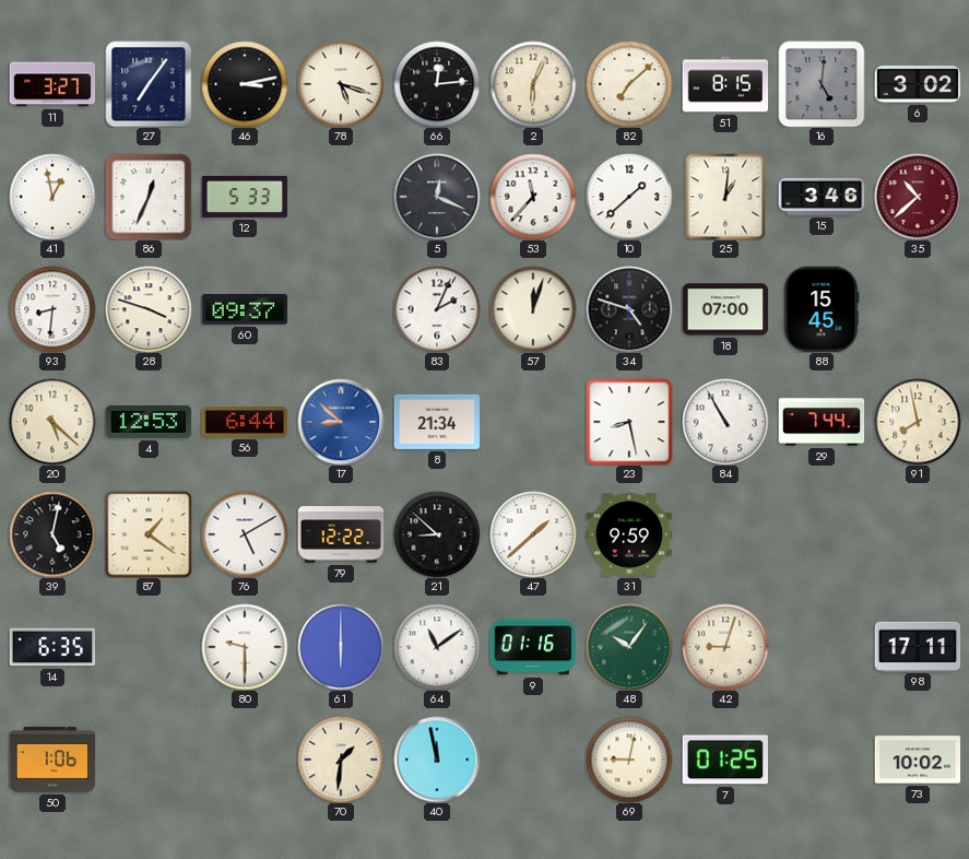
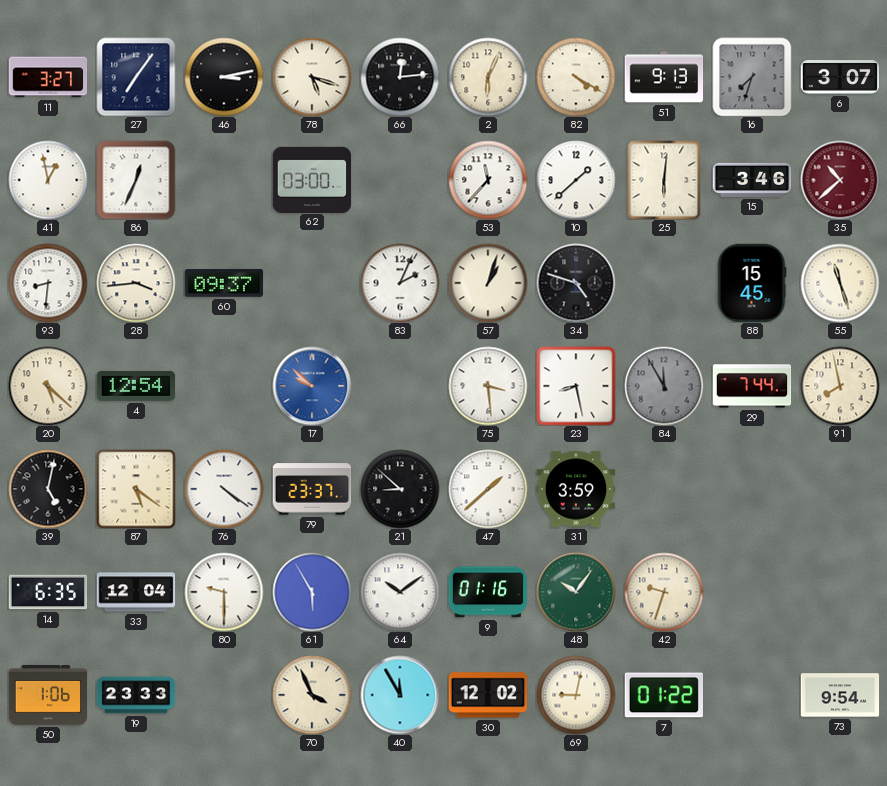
82: 7:08 -> 4:20 (576, 77)
51: 8:15 -> 9:13 (664, 77)
16: 5:01 -> 7:33 (752, 77)
6: 3:02 -> 3:07 (840, 77)
12: 5:33 -> none (245, 197)
62: none -> 03:00 (312, 179)
5: 12:19 -> none (437, 197)
25: 1:01 -> 6:01 (664, 180)
28: 3:48 -> 3:44 (136, 283)
57: 12:03 -> 1:03 (488, 283)
18: 07:00 -> none (725, 309)
55: none -> 11:27 (840, 283)
4: 12:53 -> 12:54 (136, 386)
56: 6:44 -> none (245, 422)
17: 8:52 -> 9:52 (312, 386)
8: 21:34 -> none (437, 422)
75: none -> 3:29 (488, 386)
84: 10:55 -> 11:55 (664, 386)
84 dial: white -> grey (664, 386)
87: 1:21 -> 5:21 (136, 489)
76: 5:10 -> 4:21 (224, 489)
79: 12:22 -> 23:37 (312, 489)
31: 9:59 -> 3:59 (576, 489)
33: none -> 12:04 (136, 592)
61: 6:00 -> 5:55 (312, 592)
64: 11:09 -> 10:09 (400, 592)
42: 9:03 -> 9:33 (664, 592)
98: 17:11 -> none (918, 646)
19: none -> 23:33 (136, 695)
70: 1:31 -> 3:56 (312, 695)
40: 11:58 -> 11:55 (400, 695)
30: none -> 12:02 (488, 695)
7: 01:25 -> 01:22 (663, 695)
73: 10:02 -> 9:54 (840, 695)
